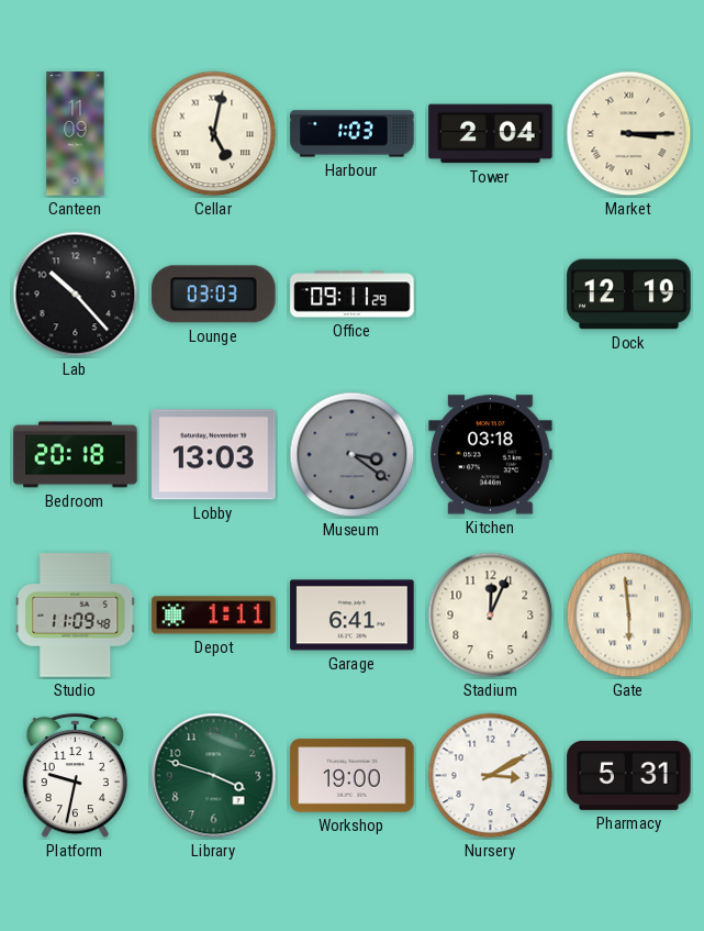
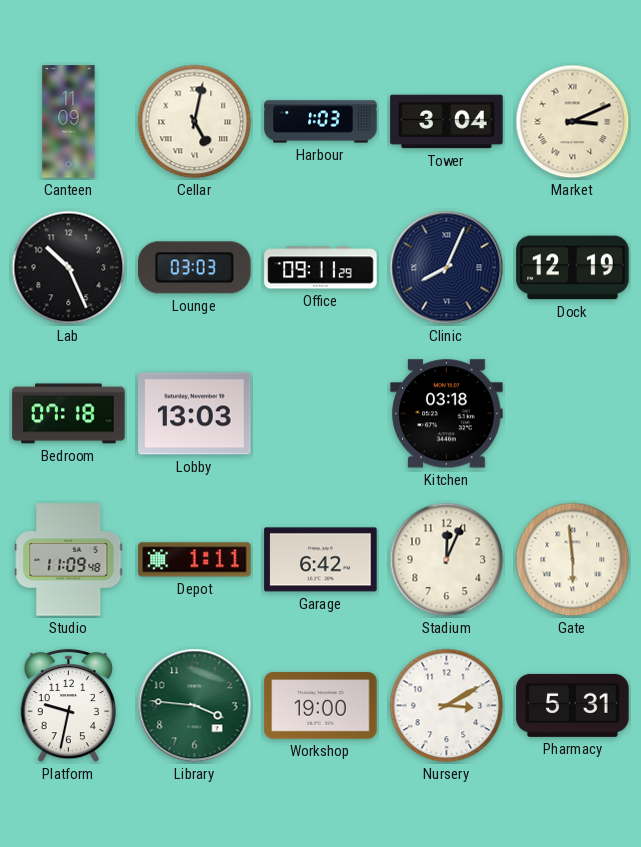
Tower: 2:04 -> 3:04 (447, 122)
Market: 3:15 -> 3:11 (573, 122)
Lab: 10:23 -> 10:26 (69, 268)
Clinic: none -> 8:04 (447, 268)
Bedroom: 20:18 -> 07:18 (69, 414)
Museum: 3:21 -> none (353, 455)
Garage: 6:41 -> 6:42 (321, 560)
Library: 3:48 -> 3:46 (195, 706)
